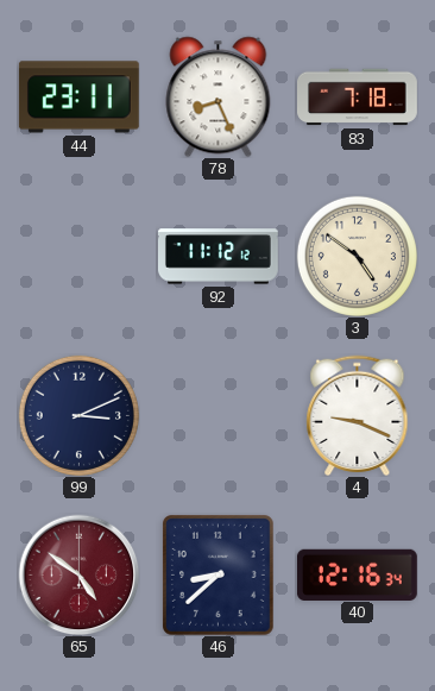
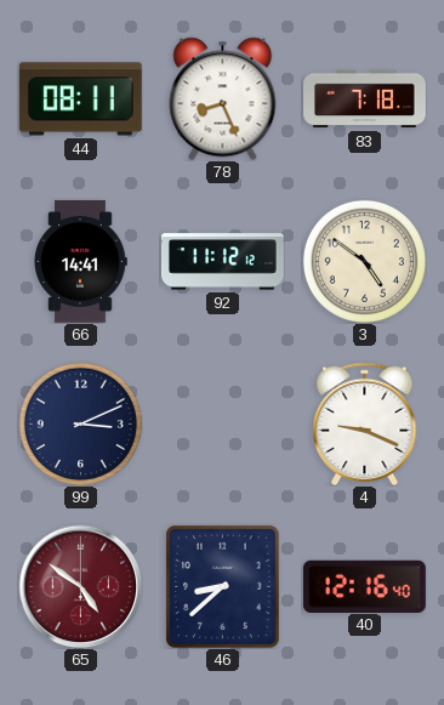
44: 23:11 -> 08:11 (80, 100)
66: none -> 14:41 (80, 262)
40: 12:16:34 -> 12:16:40 (364, 586)
